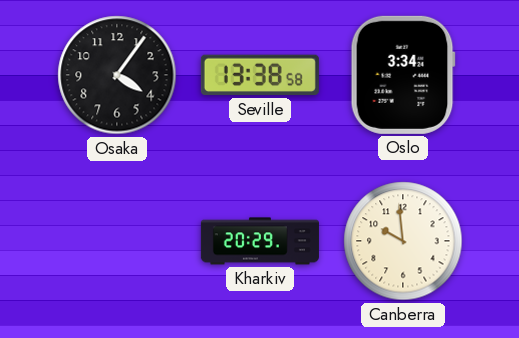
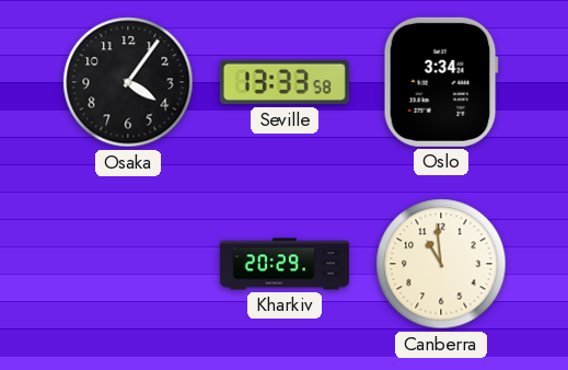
Seville: 13:38 -> 13:33 (285, 82)
Canberra: 9:59 -> 10:59 (441, 264)
